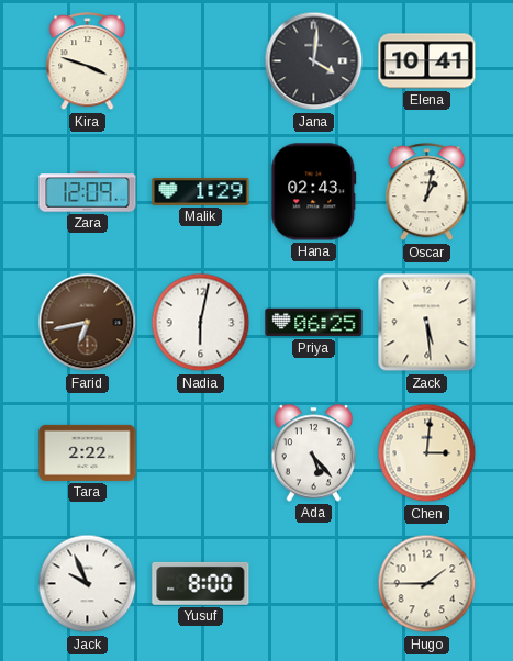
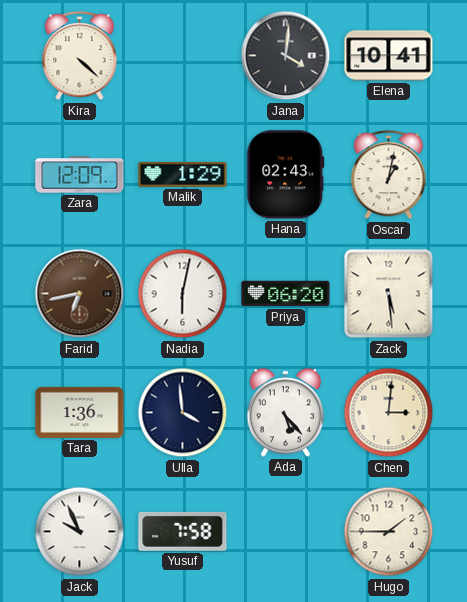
Kira: 3:48 -> 4:22 (80, 56)
Priya: 06:25 -> 06:20 (286, 294)
Tara: 2:22 -> 1:36 (80, 412)
Ulla: none -> 3:59 (183, 413)
Yusuf: 8:00 -> 7:58 (183, 531)
